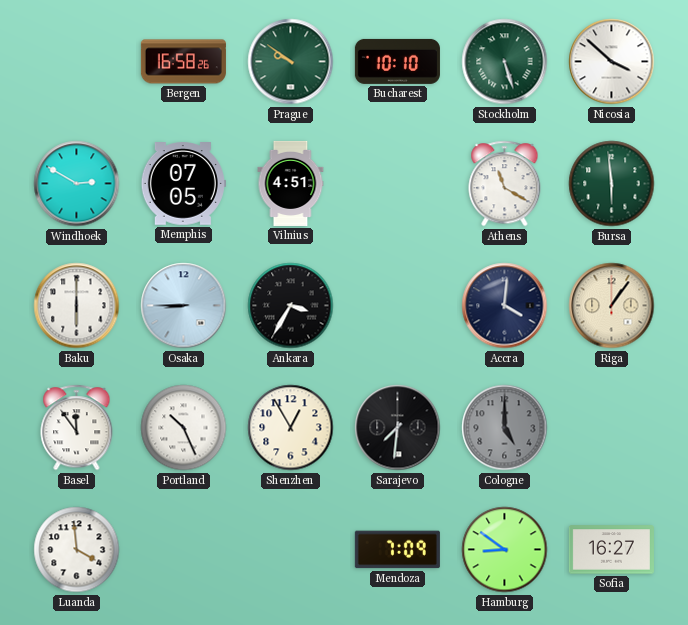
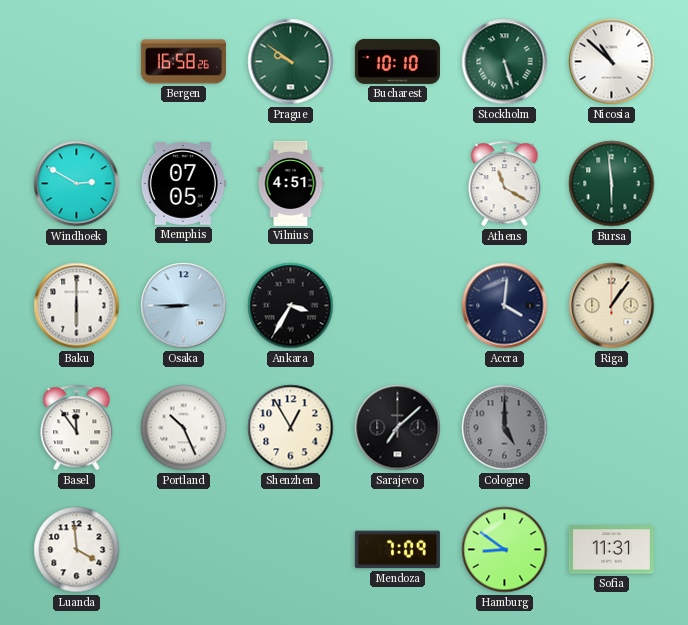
Nicosia: 3:52 -> 10:52 (612, 62)
Sarajevo: 7:31 -> 7:08 (398, 428)
Sofia: 16:27 -> 11:31 (611, 550)
